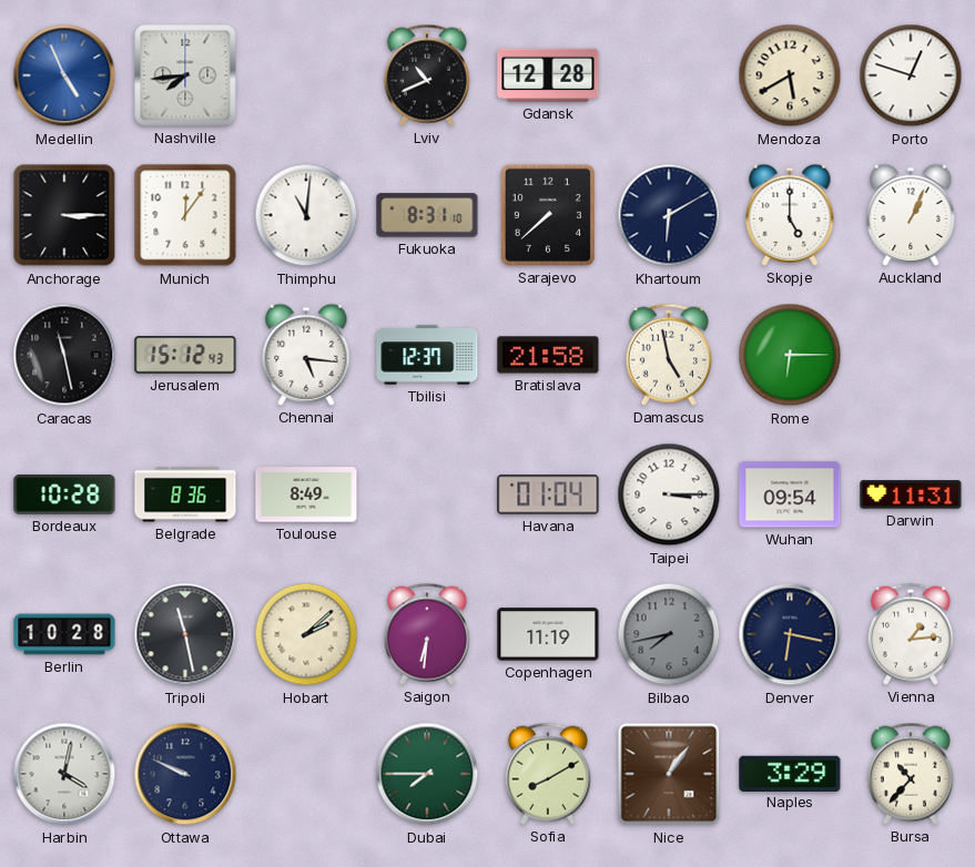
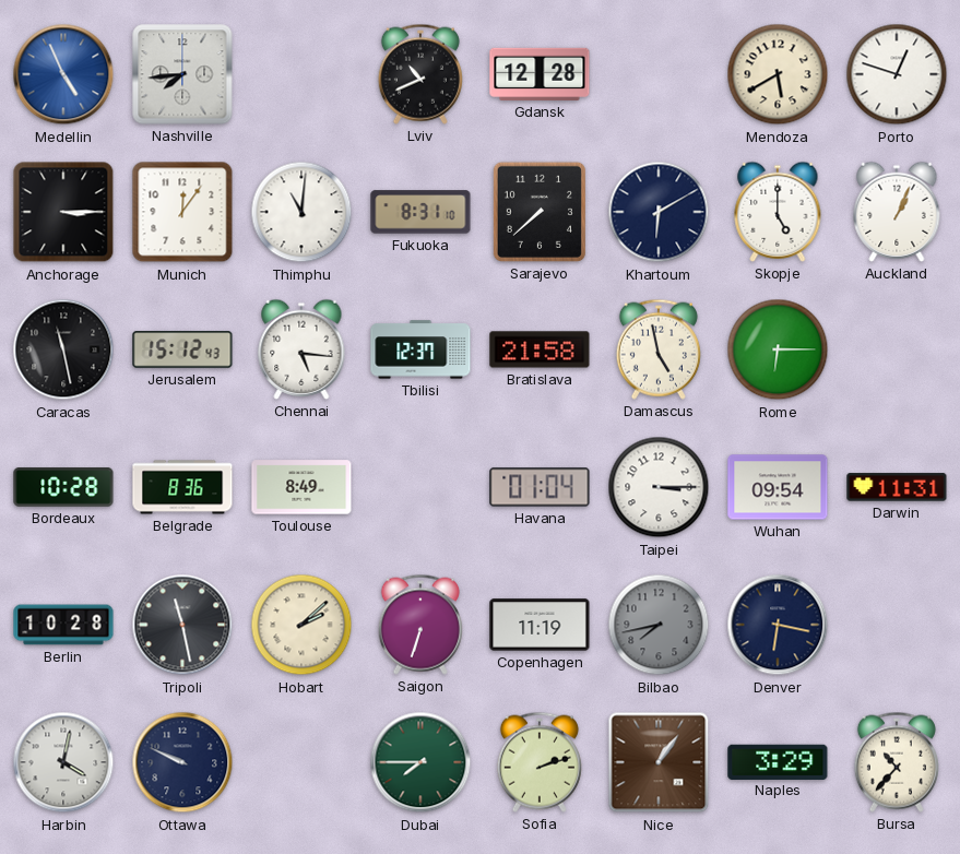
Saigon: 6:31 -> 6:33 (420, 625)
Vienna: 1:14 -> none (911, 634)
Sofia: 8:10 -> 2:12 (540, 762)
